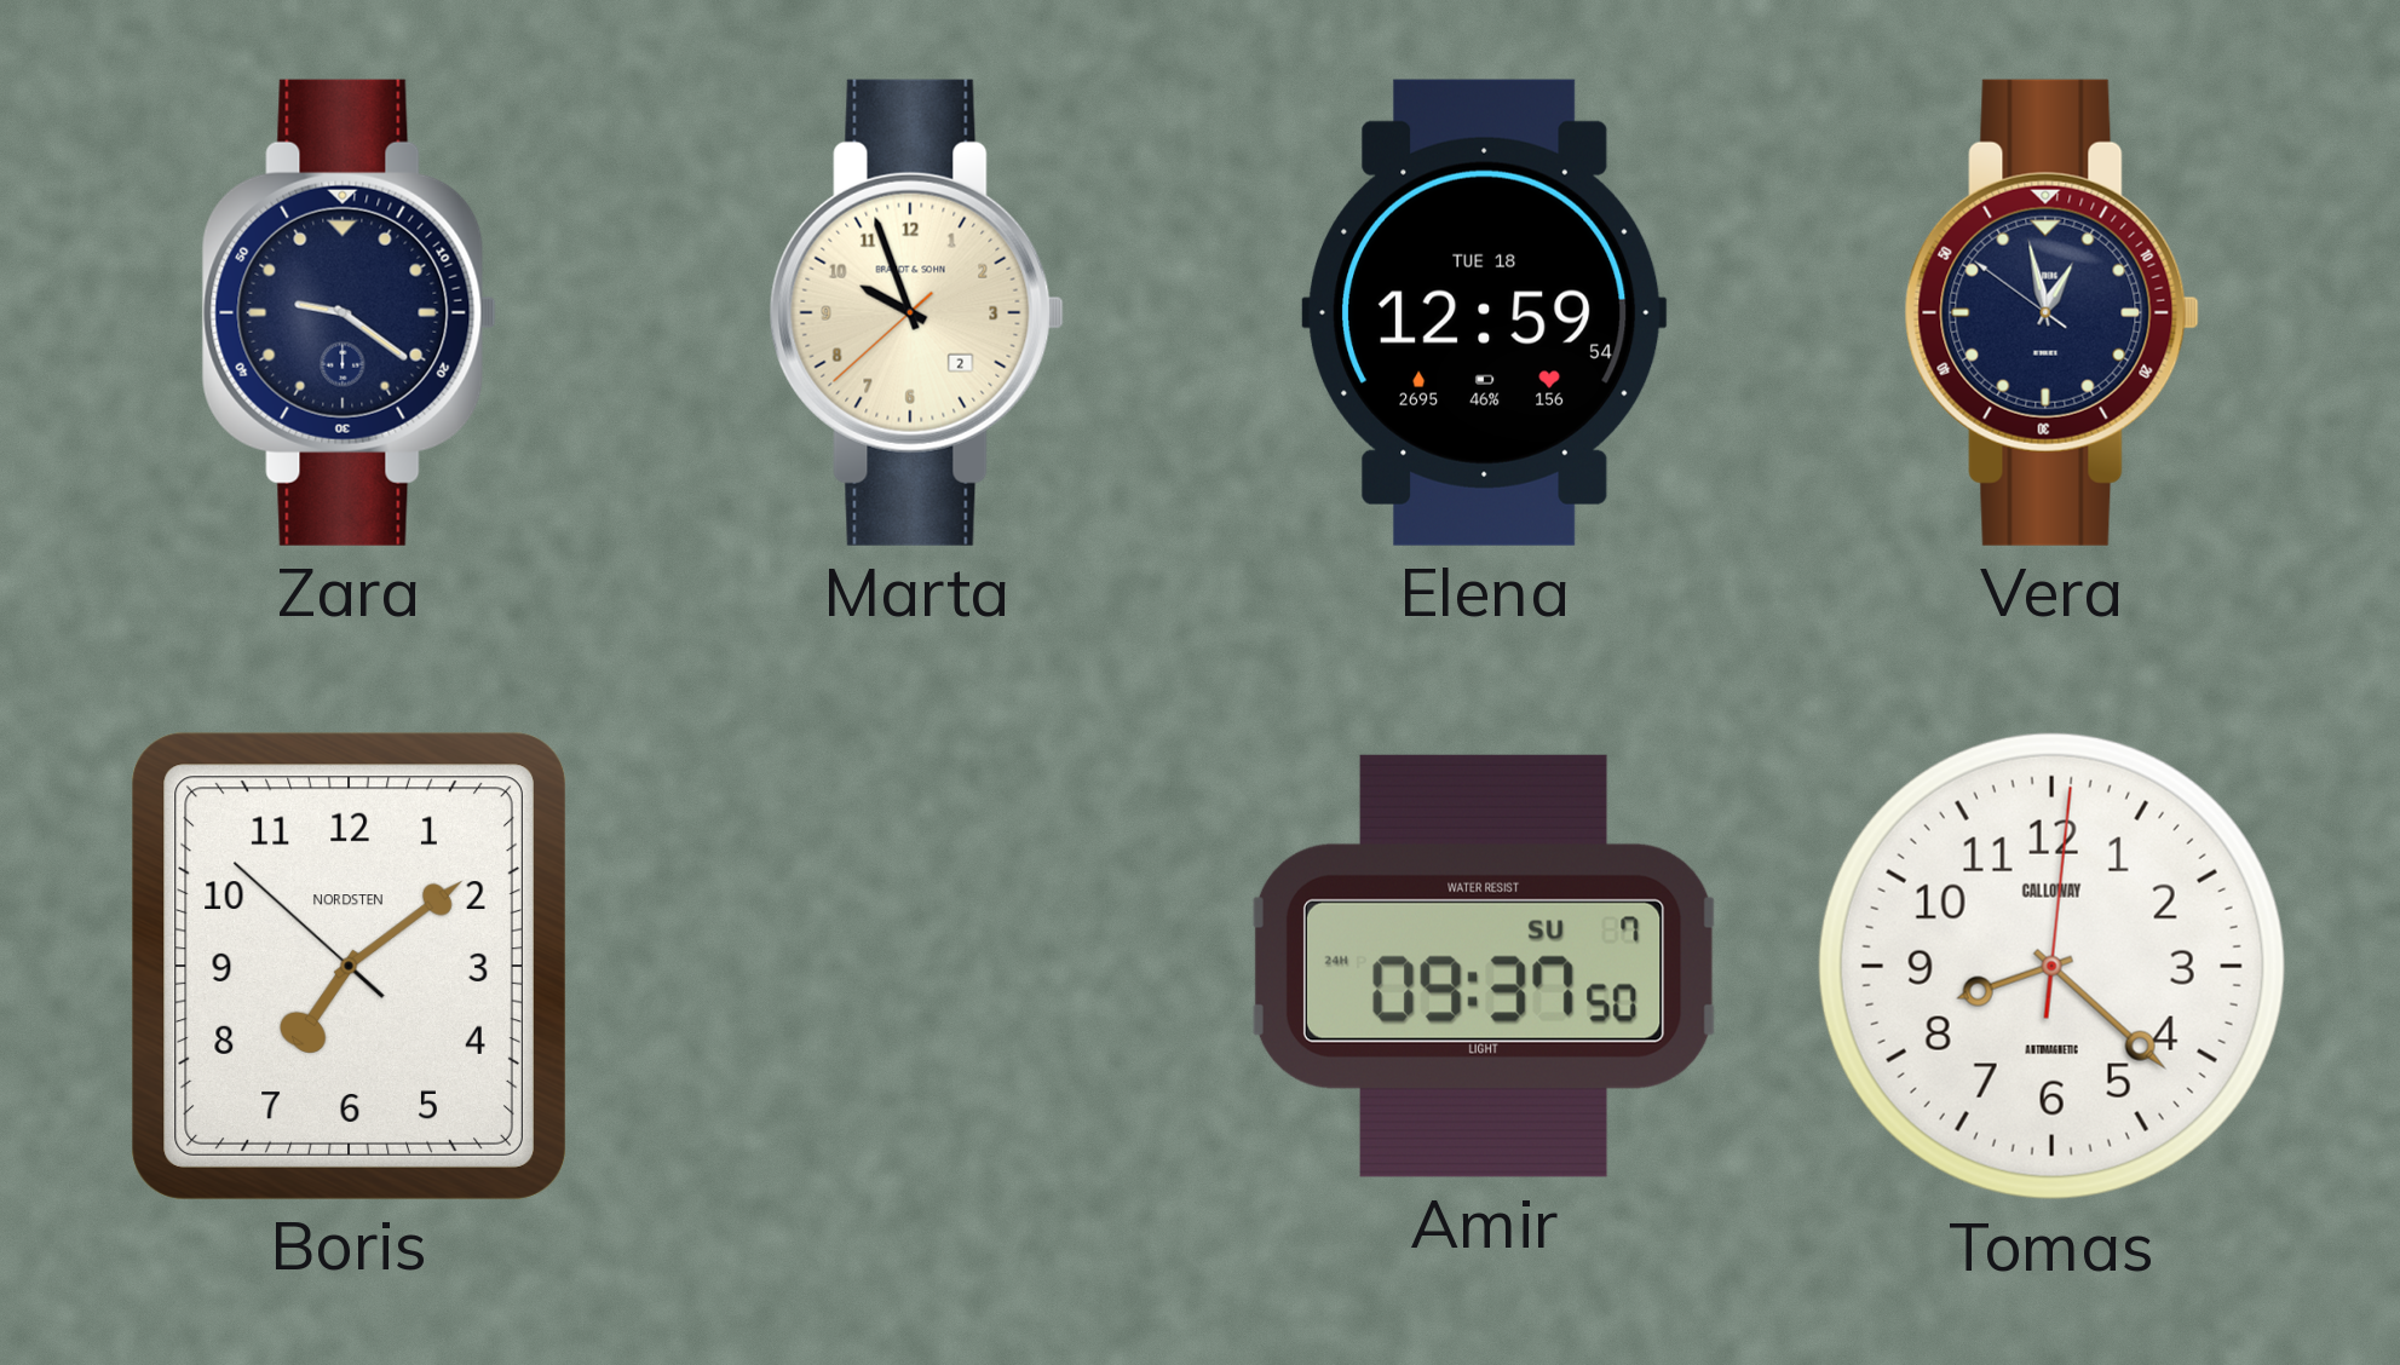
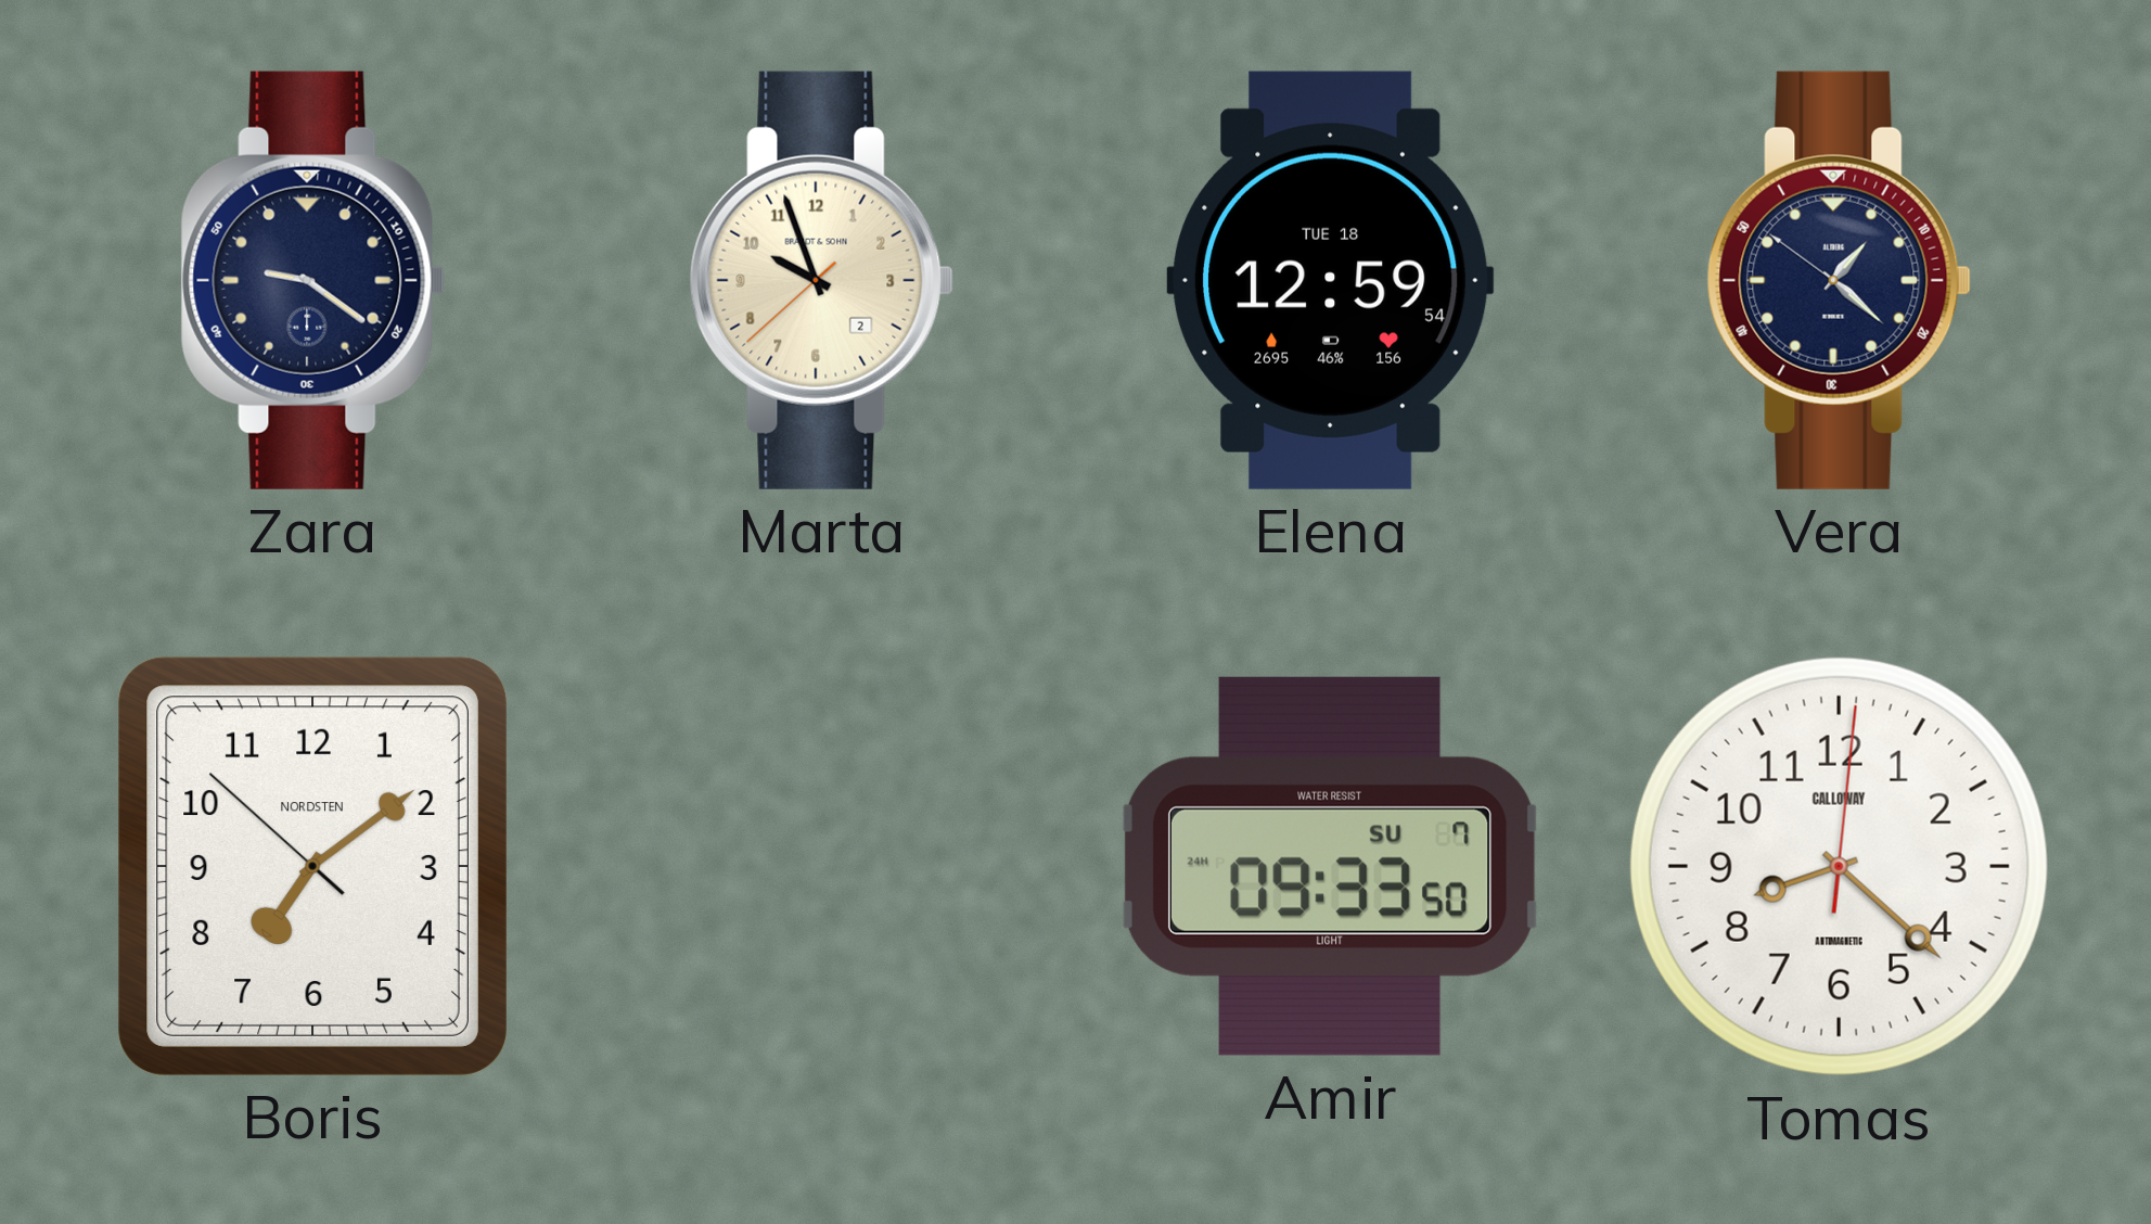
Vera: 12:57 -> 1:21 (1839, 280)
Amir: 09:37 -> 09:33 (1330, 866)
